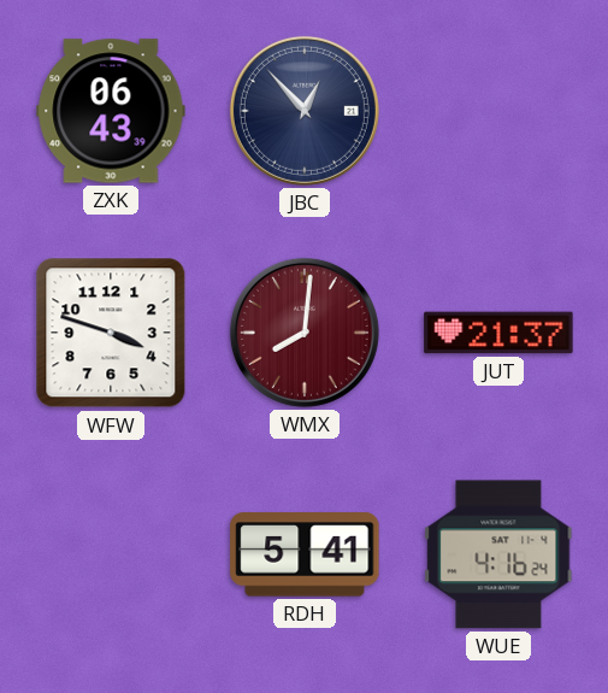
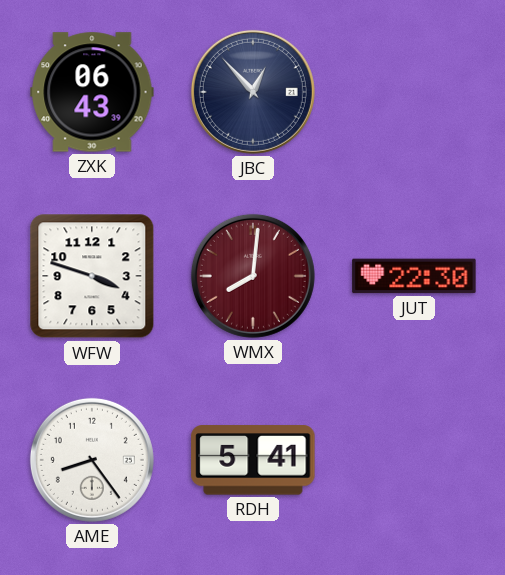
JUT: 21:37 -> 22:30 (414, 276)
AME: none -> 8:24 (92, 460)
WUE: 4:16 -> none (498, 554)
